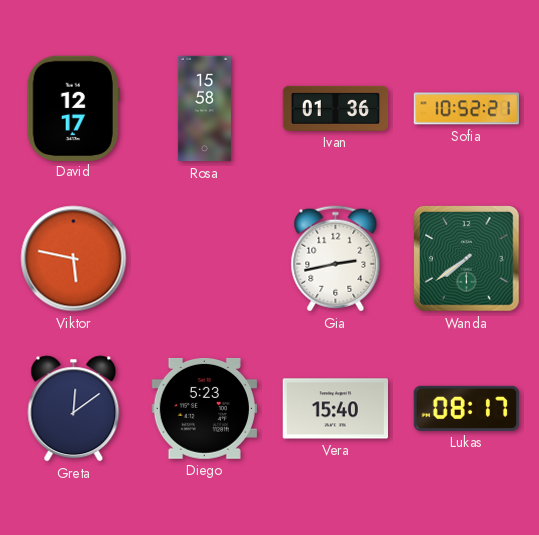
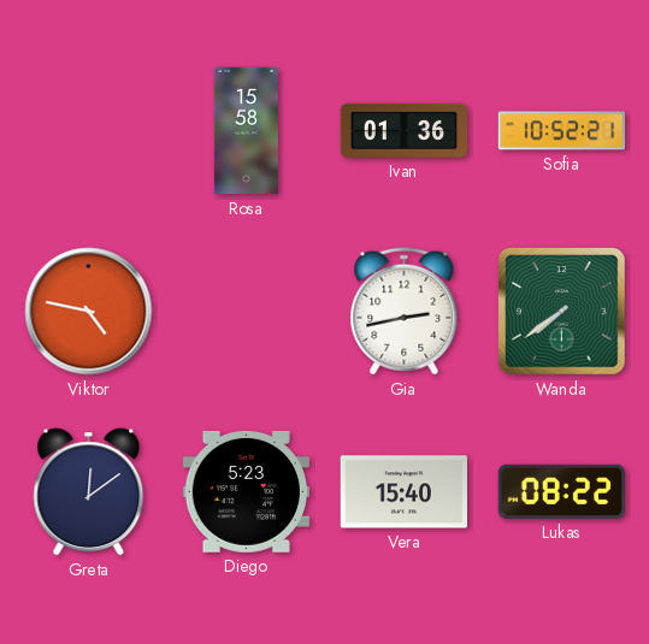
David: 12:17 -> none (73, 108)
Viktor: 5:47 -> 4:47 (89, 312)
Lukas: 08:17 -> 08:22 (561, 491)
